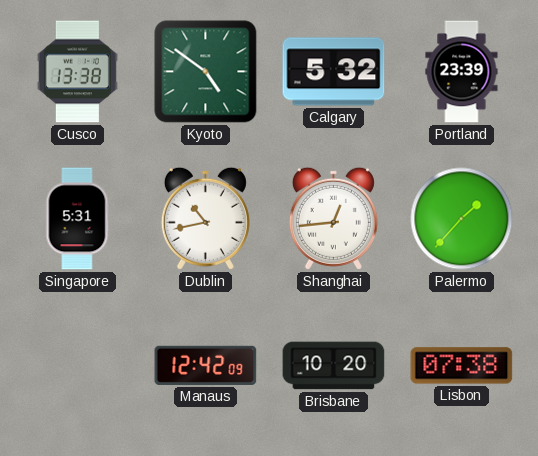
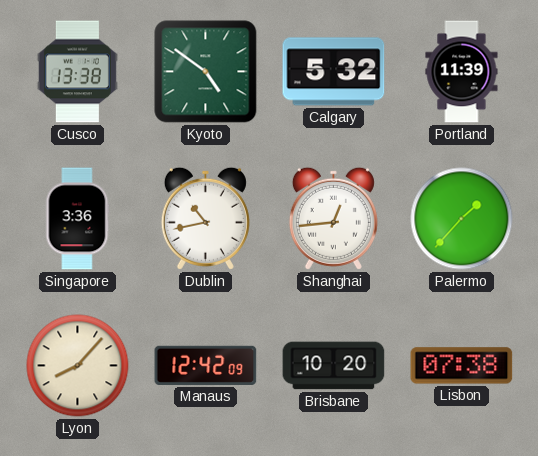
Portland: 23:39 -> 11:39 (462, 72)
Singapore: 5:31 -> 3:36 (77, 219)
Lyon: none -> 8:07 (78, 366)
